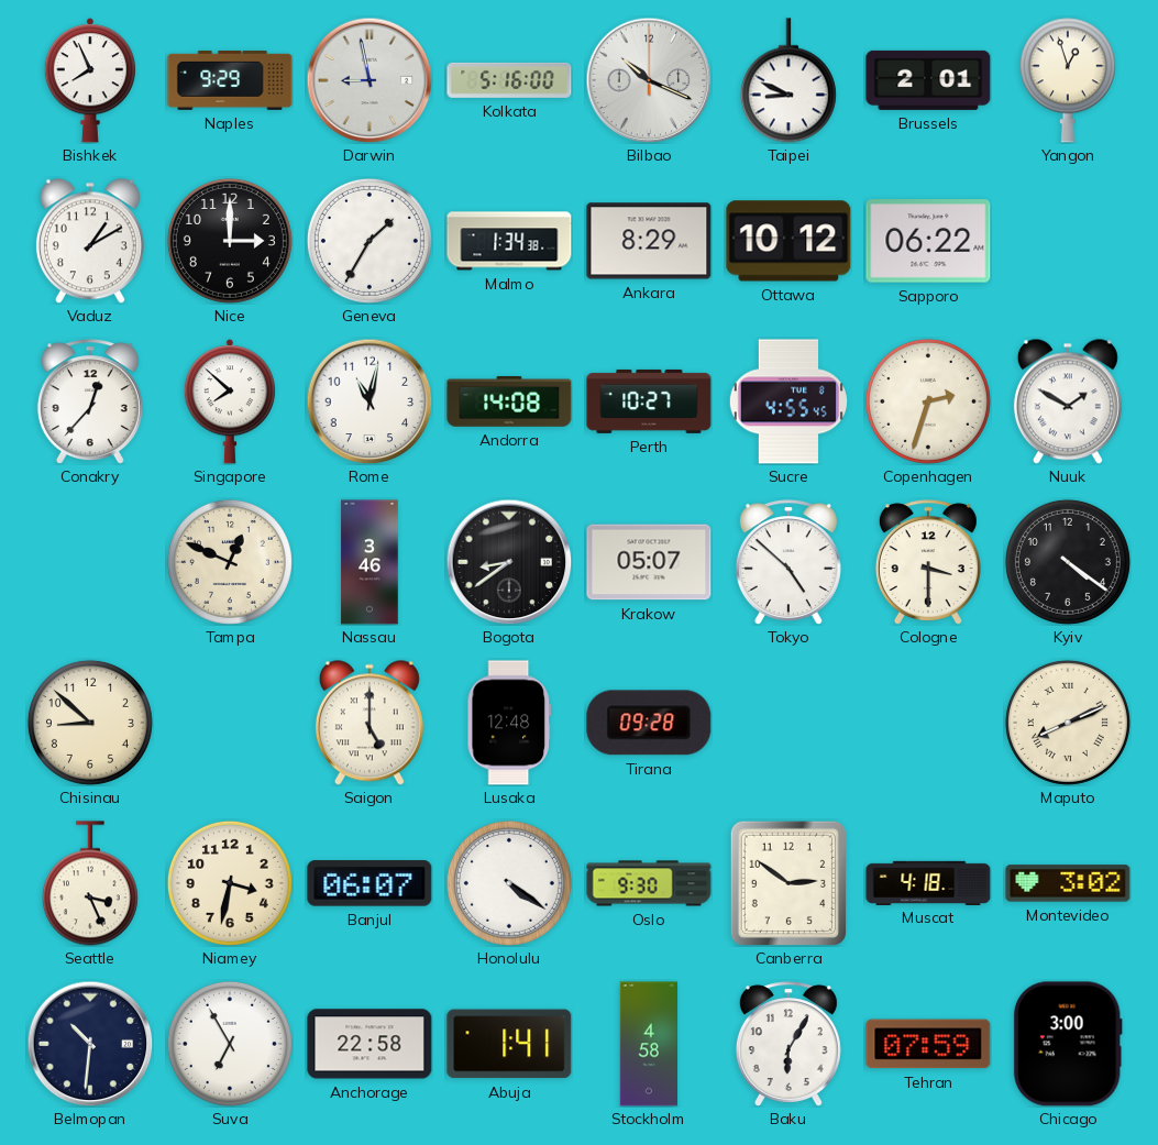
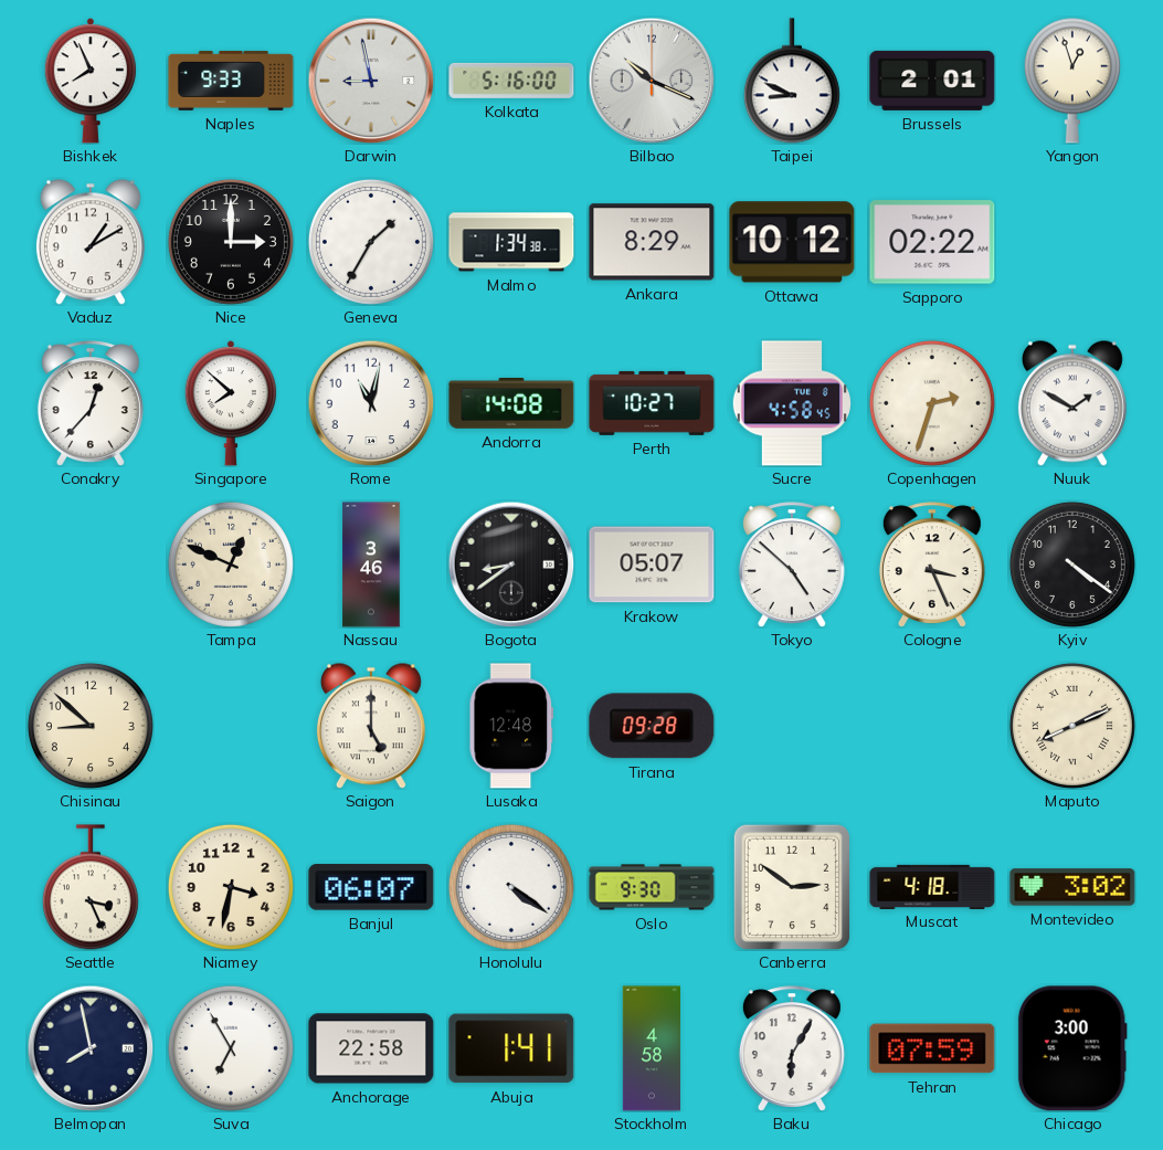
Naples: 9:29 -> 9:33 (231, 81)
Sapporo: 06:22 -> 02:22 (932, 242)
Sucre: 4:55 -> 4:58 (792, 403)
Cologne: 3:30 -> 3:26 (932, 565)
Belmopan: 10:31 -> 7:58 (91, 1048)
